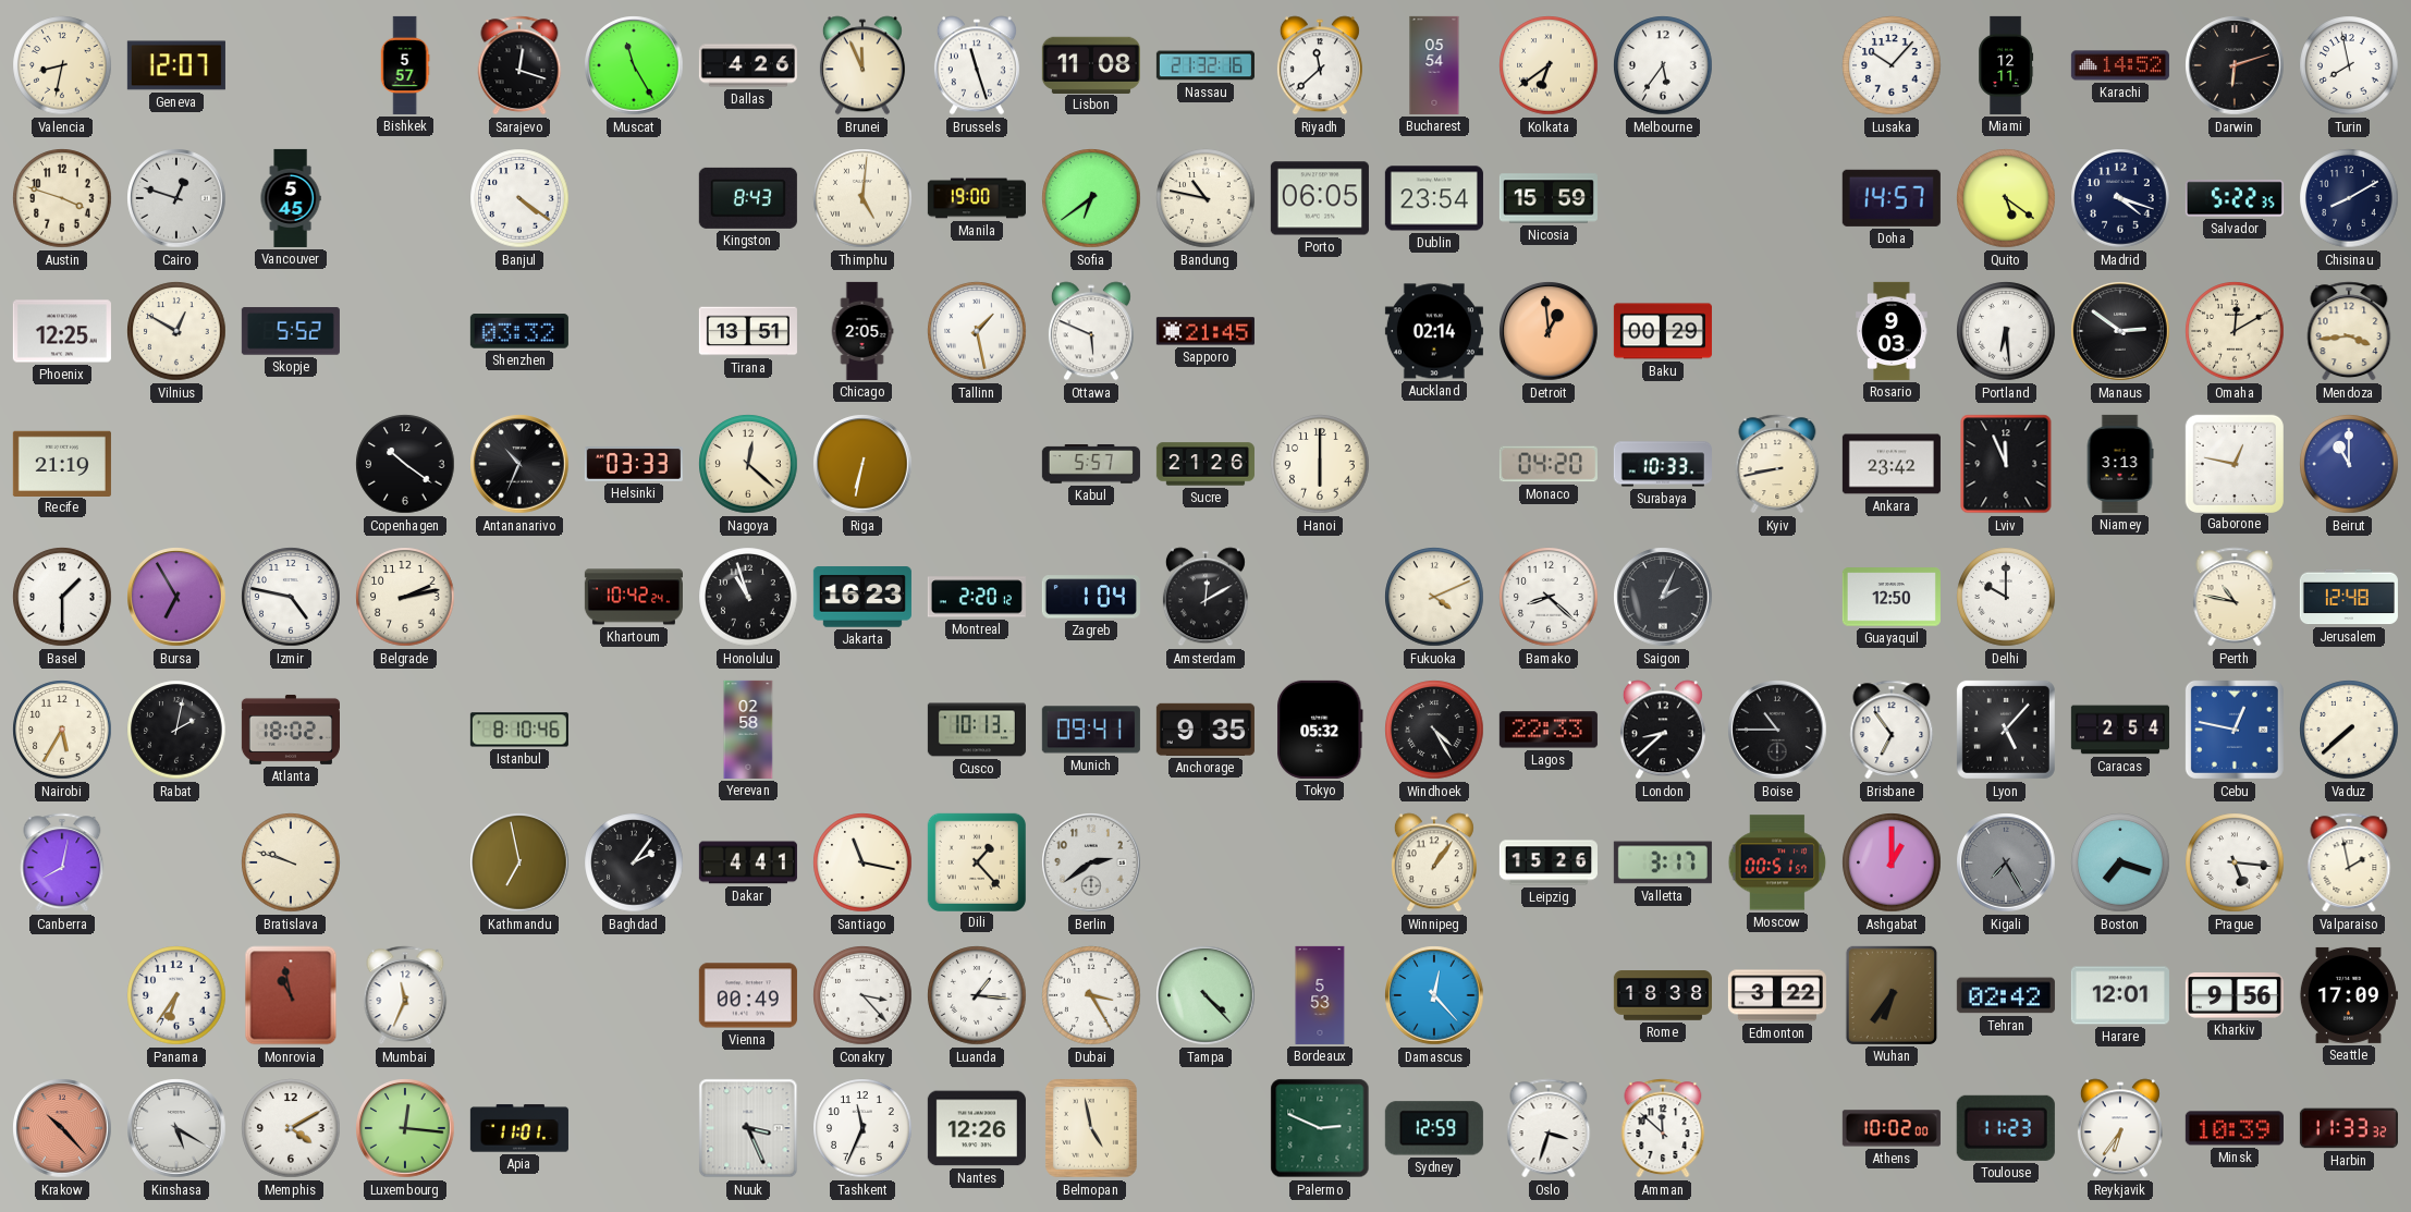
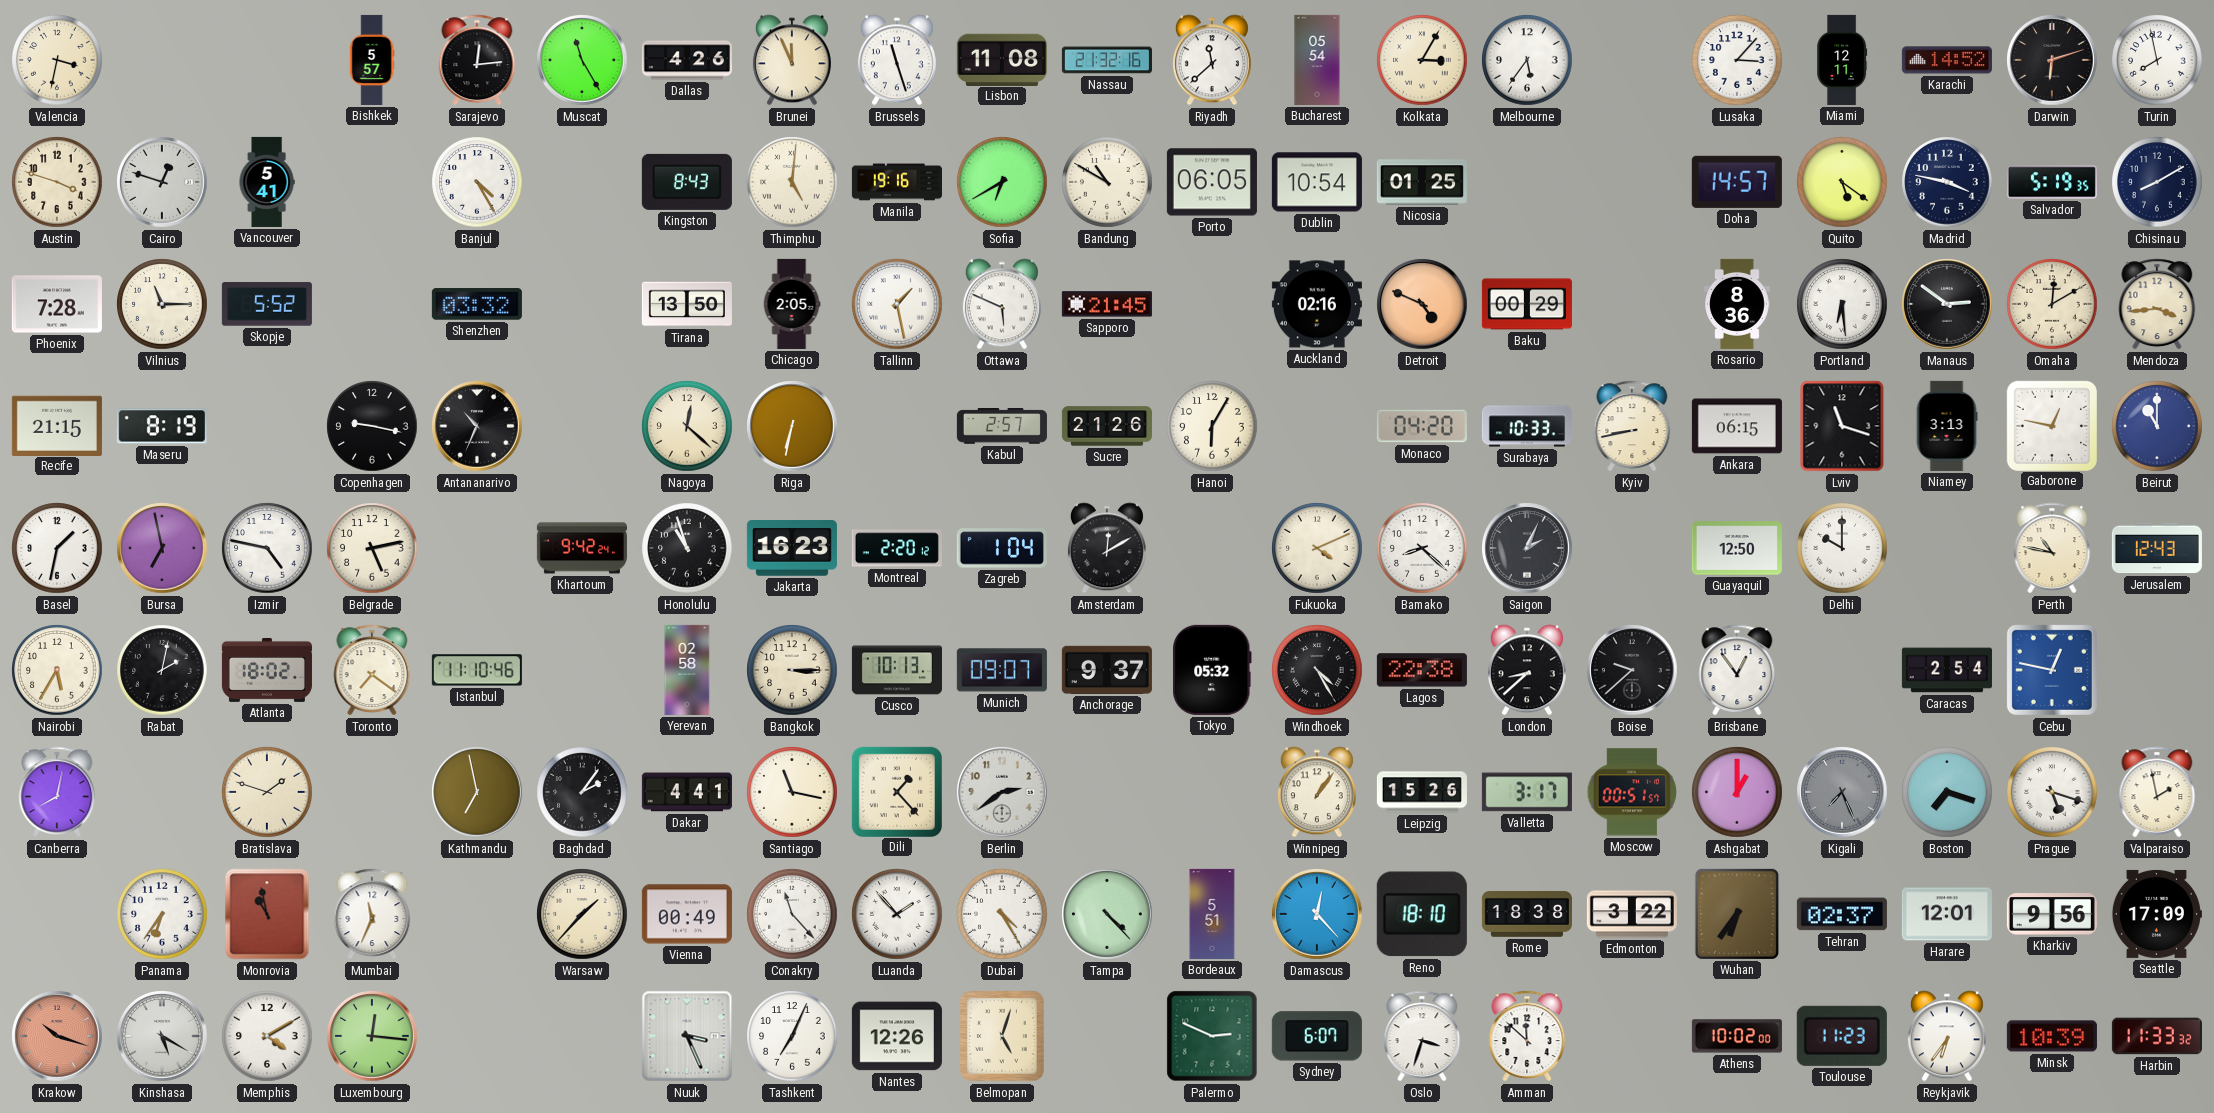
Valencia: 8:32 -> 3:32 (57, 60)
Geneva: 12:07 -> none (176, 65)
Sarajevo: 12:18 -> 12:14 (477, 60)
Kolkata: 6:39 -> 3:05 (1422, 60)
Lusaka: 10:07 -> 3:07 (1737, 60)
Vancouver: 5:45 -> 5:41 (267, 182)
Banjul: 4:21 -> 4:25 (477, 182)
Manila: 19:00 -> 19:16 (897, 182)
Sofia: 6:39 -> 6:40 (1002, 182)
Bandung: 10:47 -> 10:50 (1107, 182)
Dublin: 23:54 -> 10:54 (1317, 182)
Nicosia: 15:59 -> 01:25 (1422, 182)
Madrid: 4:18 -> 3:47 (1947, 182)
Salvador: 5:22 -> 5:19 (2052, 182)
Phoenix: 12:25 -> 7:28 (57, 304)
Vilnius: 12:50 -> 11:15 (162, 304)
Tirana: 13:51 -> 13:50 (687, 304)
Auckland: 02:14 -> 02:16 (1317, 304)
Detroit: 12:59 -> 4:49 (1422, 304)
Rosario: 9:03 -> 8:36 (1737, 304)
Recife: 21:19 -> 21:15 (57, 425)
Maseru: none -> 8:19 (162, 426)
Copenhagen: 10:21 -> 9:17 (372, 426)
Helsinki: 03:33 -> none (634, 465)
Kabul: 5:57 -> 2:57 (1002, 427)
Hanoi: 6:00 -> 6:05 (1212, 426)
Ankara: 23:42 -> 06:15 (1737, 426)
Lviv: 11:56 -> 11:18 (1842, 426)
Basel: 1:30 -> 1:32 (57, 548)
Bursa: 6:55 -> 6:58 (162, 548)
Belgrade: 2:13 -> 5:13 (372, 548)
Khartoum: 10:42 -> 9:42 (582, 548)
Jerusalem: 12:48 -> 12:43 (2157, 548)
Toronto: none -> 7:21 (372, 670)
Istanbul: 8:10 -> 11:10 (477, 670)
Bangkok: none -> 3:15 (792, 670)
Munich: 09:41 -> 09:07 (1002, 670)
Anchorage: 9:35 -> 9:37 (1107, 670)
Lagos: 22:33 -> 22:38 (1422, 670)
Boise: 10:45 -> 9:38 (1632, 670)
Brisbane: 6:54 -> 12:54 (1737, 670)
Lyon: 5:07 -> none (2006, 730)
Vaduz: 7:38 -> none (2349, 730)
Bratislava: 9:48 -> 1:48 (267, 792)
Kigali: 7:25 -> 7:26 (1842, 792)
Prague: 5:16 -> 5:18 (2052, 792)
Warsaw: none -> 1:37 (582, 914)
Conakry: 3:23 -> 11:23 (792, 914)
Luanda: 1:16 -> 1:53 (897, 914)
Dubai: 3:25 -> 4:25 (1002, 914)
Bordeaux: 5:53 -> 5:51 (1212, 914)
Reno: none -> 18:10 (1422, 914)
Tehran: 02:42 -> 02:37 (1842, 914)
Krakow: 10:23 -> 10:18 (57, 1036)
Apia: 11:01 -> none (519, 1128)
Tashkent: 11:34 -> 7:04 (792, 1036)
Belmopan: 4:58 -> 5:03 (1002, 1036)
Sydney: 12:59 -> 6:07 (1317, 1036)
